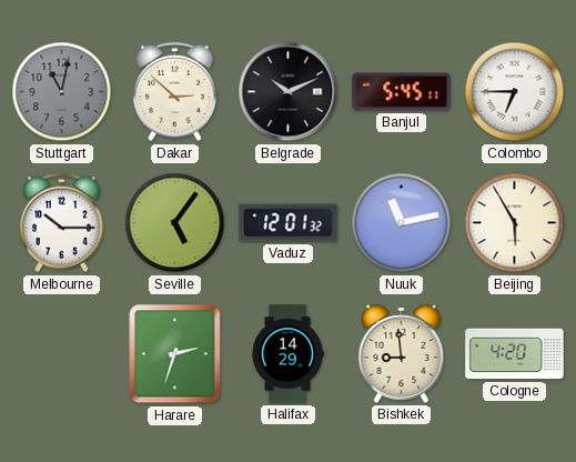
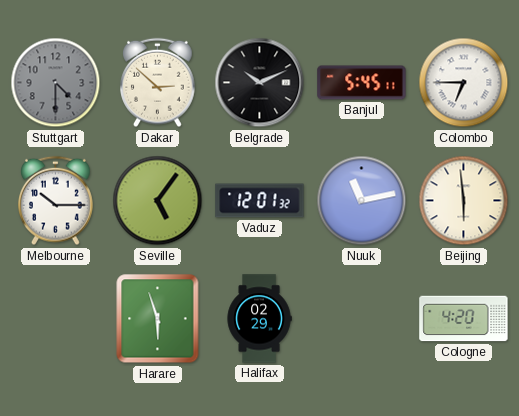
Stuttgart: 11:02 -> 4:30 (56, 83)
Beijing: 5:55 -> 5:59 (464, 201)
Harare: 2:33 -> 5:57 (158, 319)
Halifax: 14:29 -> 02:29 (259, 319)
Bishkek: 8:59 -> none (402, 353)
